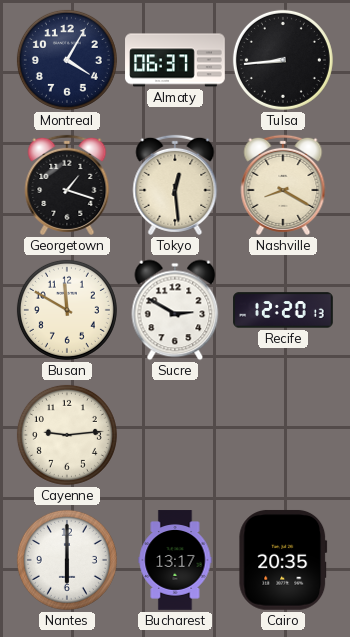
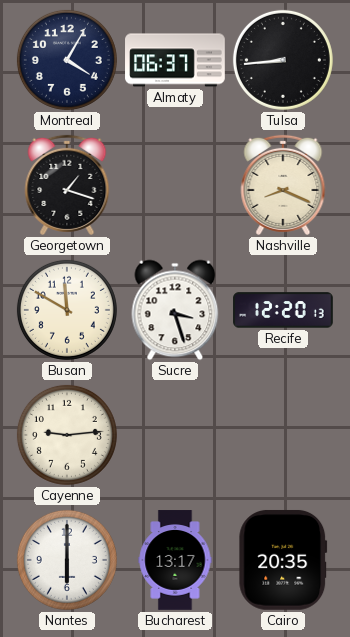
Tokyo: 12:29 -> none (175, 185)
Nashville: 8:20 -> 8:19 (283, 185)
Sucre: 2:50 -> 3:27 (175, 310)
